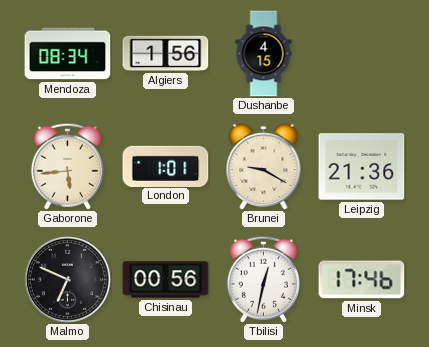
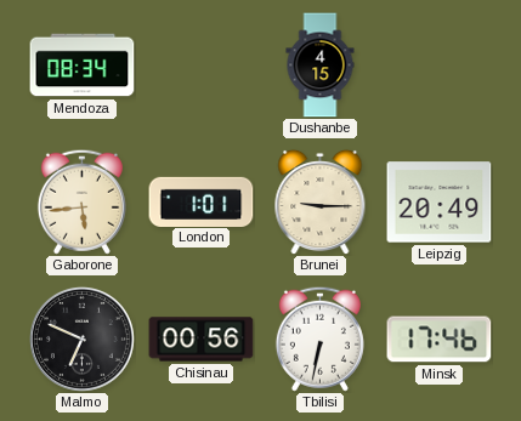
Algiers: 1:56 -> none (166, 53)
Brunei: 9:20 -> 9:15 (321, 201)
Leipzig: 21:36 -> 20:49 (440, 203)
Tbilisi: 12:32 -> 6:32 (319, 338)
